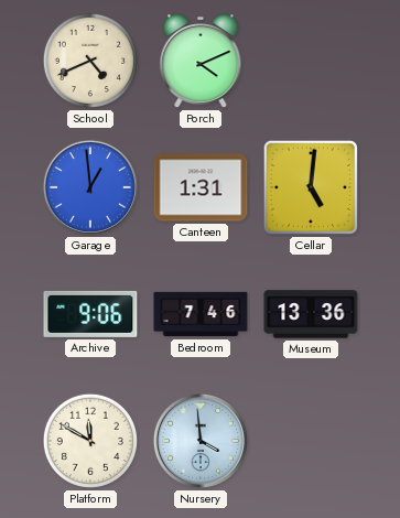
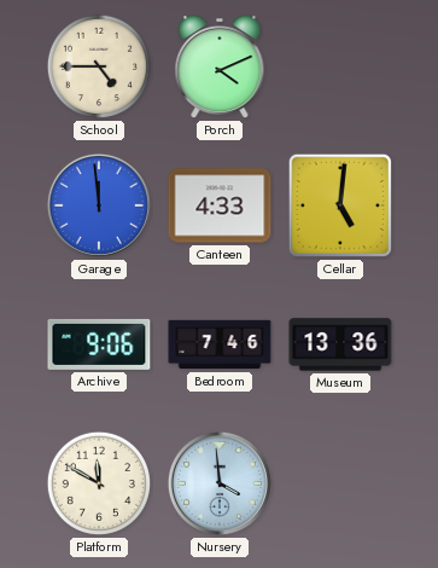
School: 4:41 -> 4:45 (99, 66)
Garage: 12:59 -> 11:59 (99, 205)
Canteen: 1:31 -> 4:33 (220, 205)
